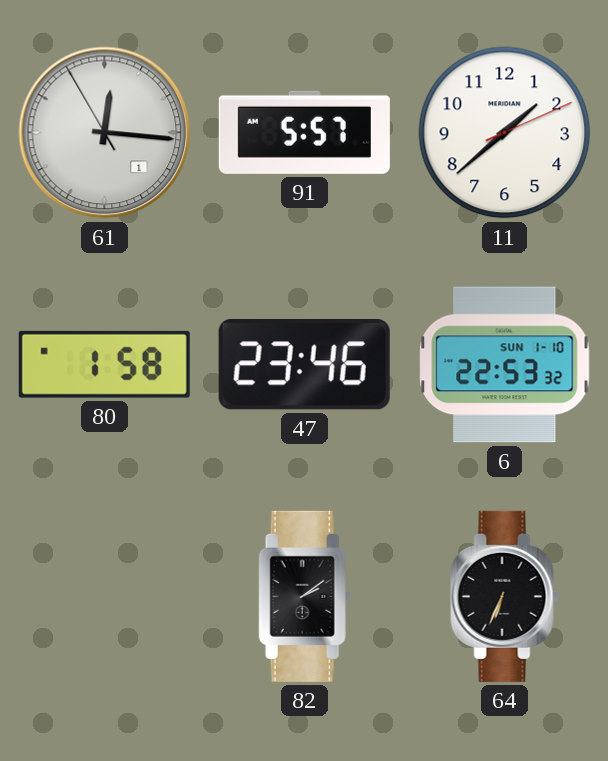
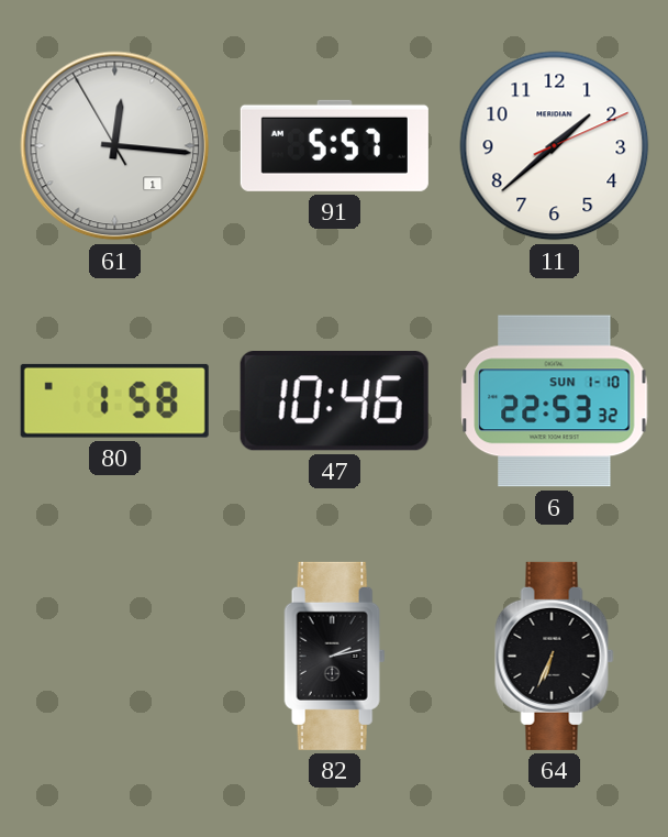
47: 23:46 -> 10:46 (334, 401)
82: 2:09 -> 2:13 (335, 656)
